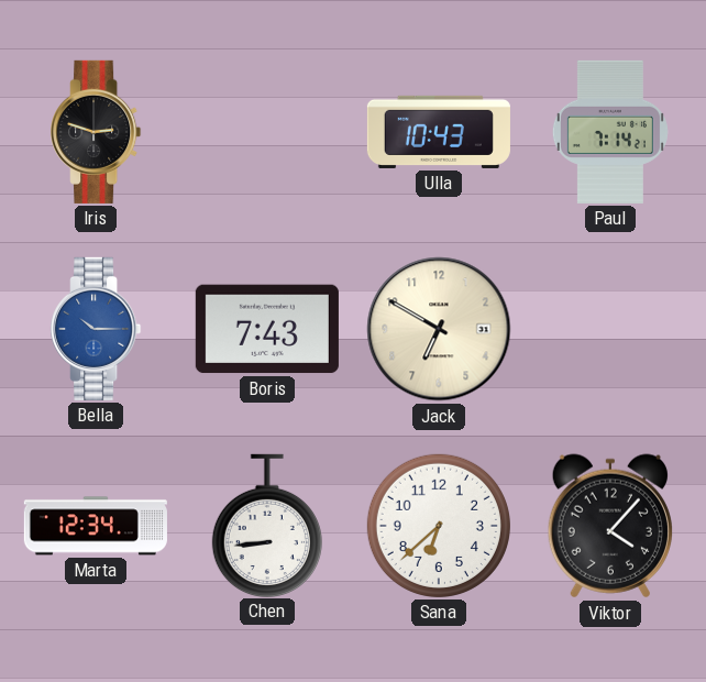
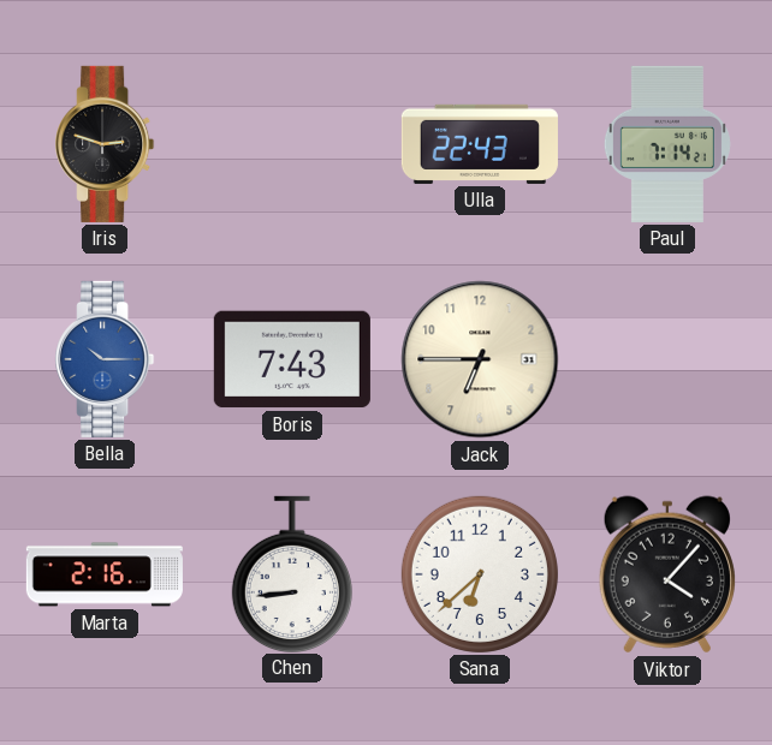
Ulla: 10:43 -> 22:43 (480, 144)
Jack: 6:50 -> 6:45 (480, 359)
Marta: 12:34 -> 2:16 (105, 574)
